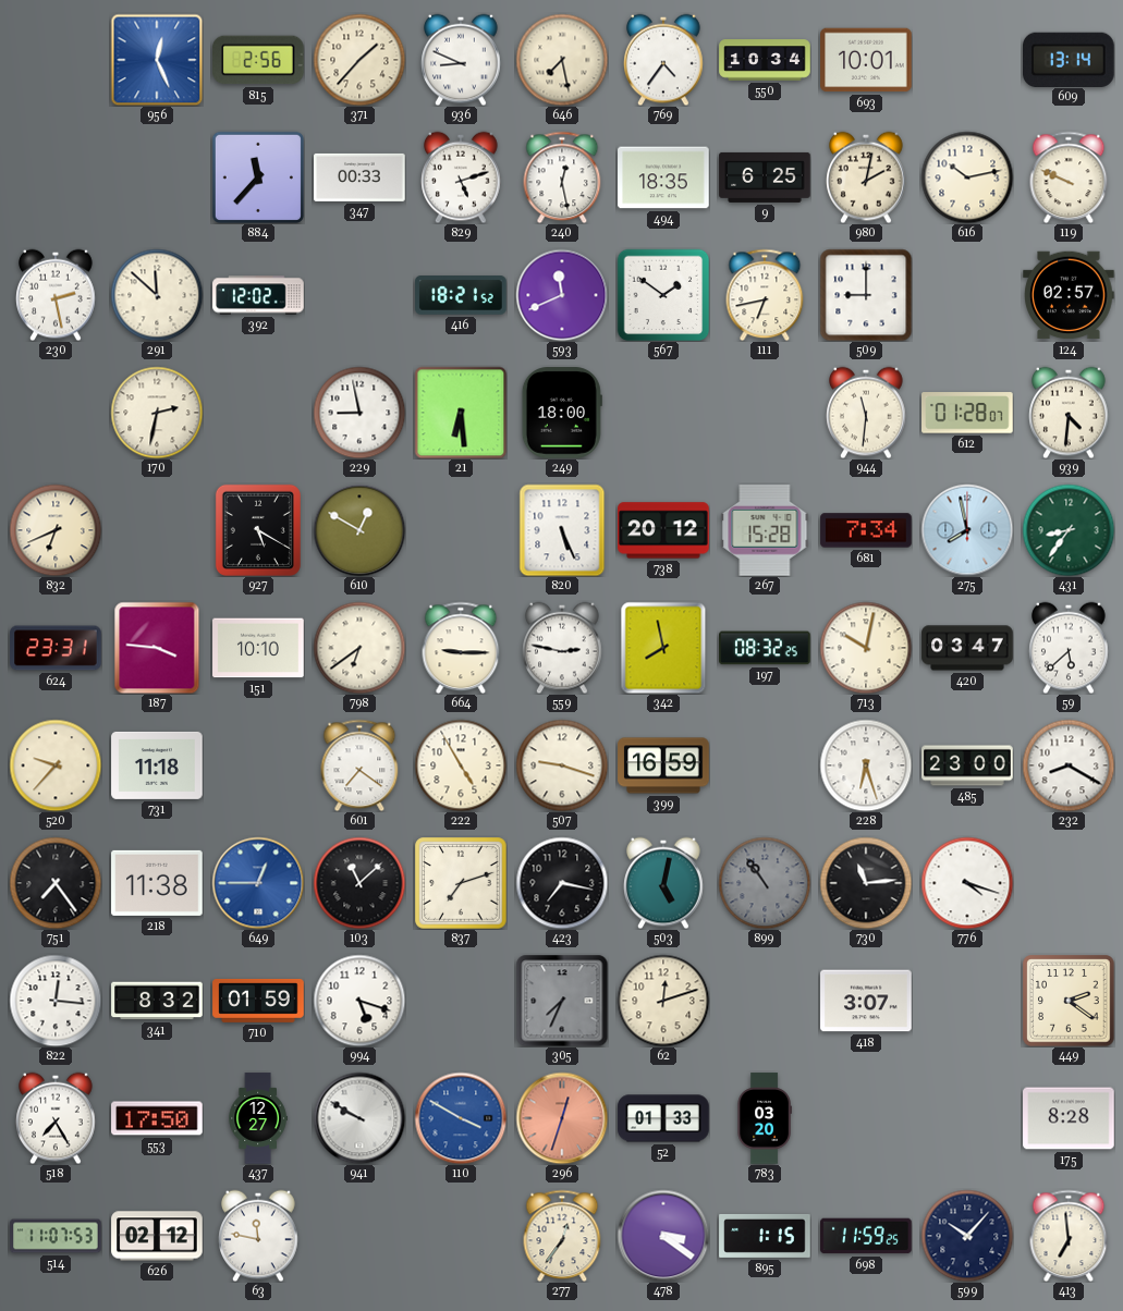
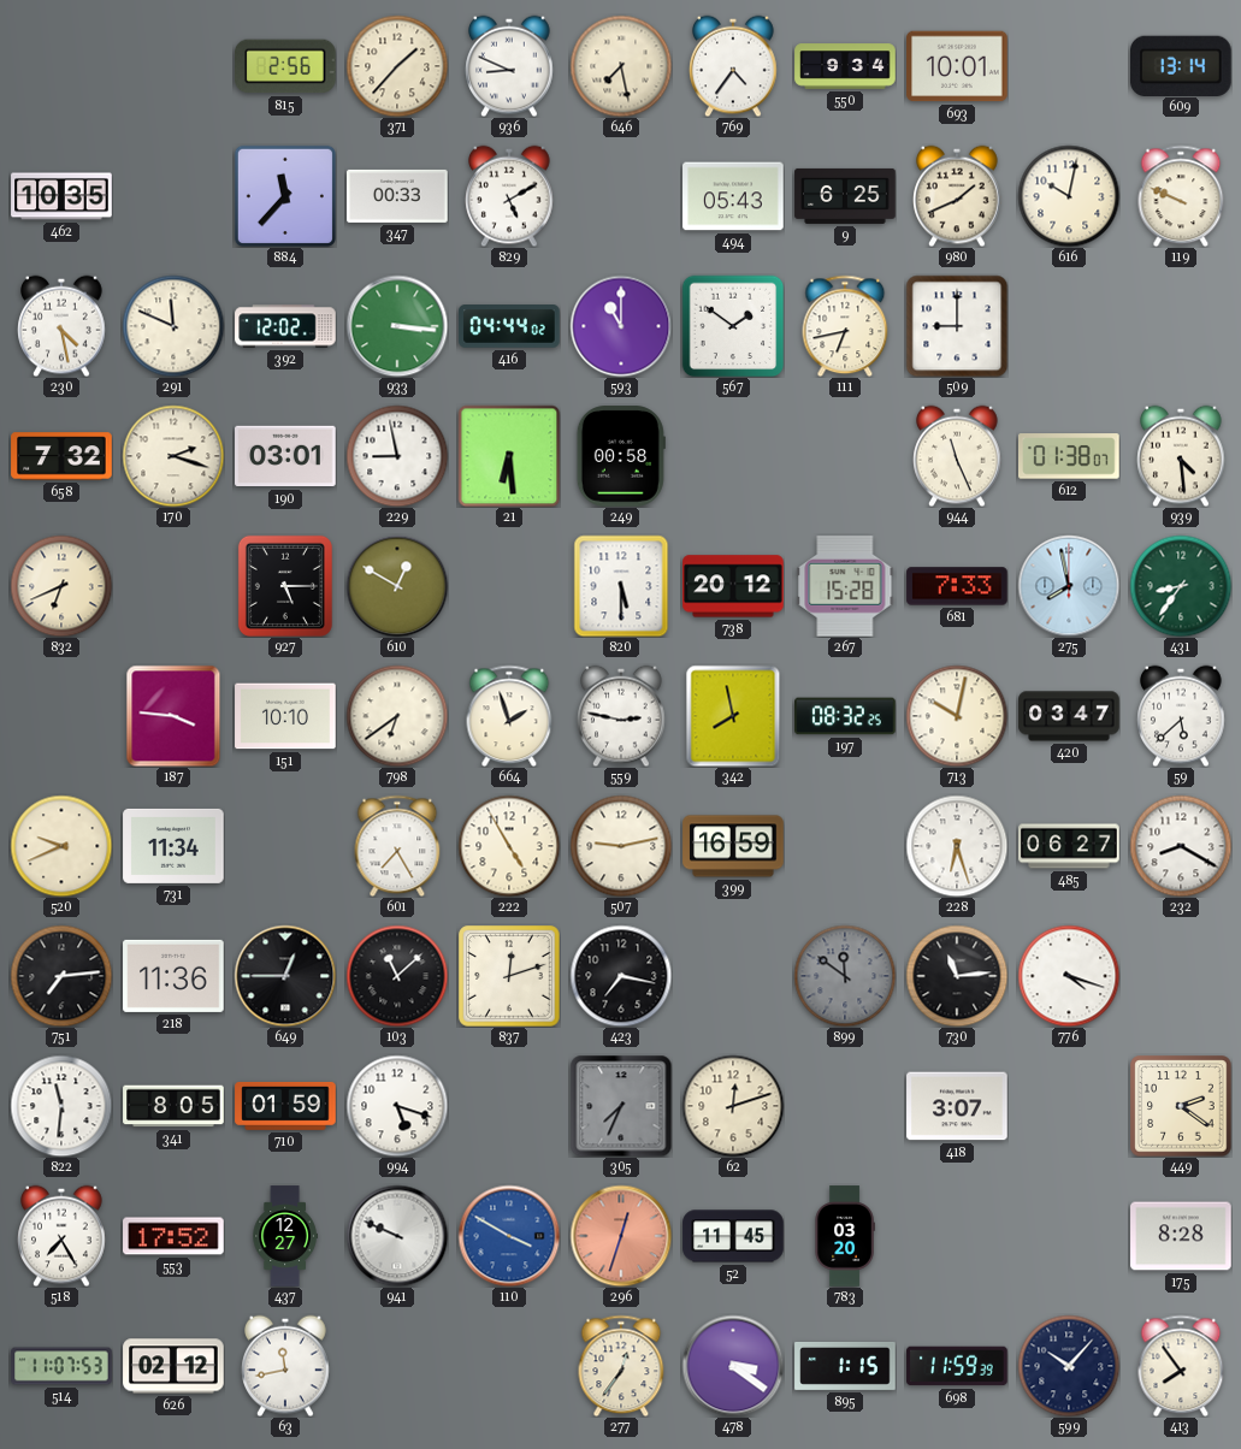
956: 12:26 -> none (157, 60)
550: 10:34 -> 9:34 (845, 66)
462: none -> 10:35 (61, 196)
829: 5:12 -> 5:10 (509, 196)
240: 12:28 -> none (562, 177)
494: 18:35 -> 05:43 (733, 196)
980: 2:02 -> 1:41 (957, 196)
616: 10:13 -> 10:02 (1069, 196)
230: 2:28 -> 4:28 (61, 326)
291: 11:52 -> 11:49 (173, 326)
933: none -> 3:16 (397, 326)
416: 18:21 -> 04:44 (509, 326)
593: 11:41 -> 11:00 (621, 326)
124: 02:57 -> none (1069, 295)
658: none -> 7:32 (61, 456)
170: 2:32 -> 2:18 (173, 456)
190: none -> 03:01 (285, 456)
249: 18:00 -> 00:58 (621, 456)
944: 11:31 -> 11:26 (957, 456)
612: 01:28 -> 01:38 (1069, 456)
939: 4:31 -> 4:29 (1181, 456)
927: 5:20 -> 5:15 (285, 586)
820: 5:26 -> 5:30 (621, 586)
681: 7:34 -> 7:33 (957, 586)
624: 23:31 -> none (56, 648)
664: 9:15 -> 1:57 (509, 716)
520: 9:37 -> 9:41 (61, 846)
731: 11:18 -> 11:34 (173, 846)
601: 7:21 -> 7:25 (397, 846)
507: 9:18 -> 9:13 (621, 846)
485: 23:00 -> 06:27 (1069, 846)
751: 7:24 -> 7:14 (61, 976)
218: 11:38 -> 11:36 (173, 976)
649 dial: blue -> black (285, 976)
837: 7:12 -> 12:12 (509, 976)
503: 5:02 -> none (663, 883)
899: 10:54 -> 11:51 (845, 976)
822: 12:16 -> 11:31 (61, 1106)
341: 8:32 -> 8:05 (173, 1106)
553: 17:50 -> 17:52 (173, 1236)
941: 9:50 -> 9:49 (397, 1236)
52: 01:33 -> 11:45 (733, 1236)
63: 11:47 -> 11:43 (285, 1366)
698: 11:59:25 -> 11:59:39 (957, 1366)
413: 6:59 -> 7:54 (1181, 1366)
